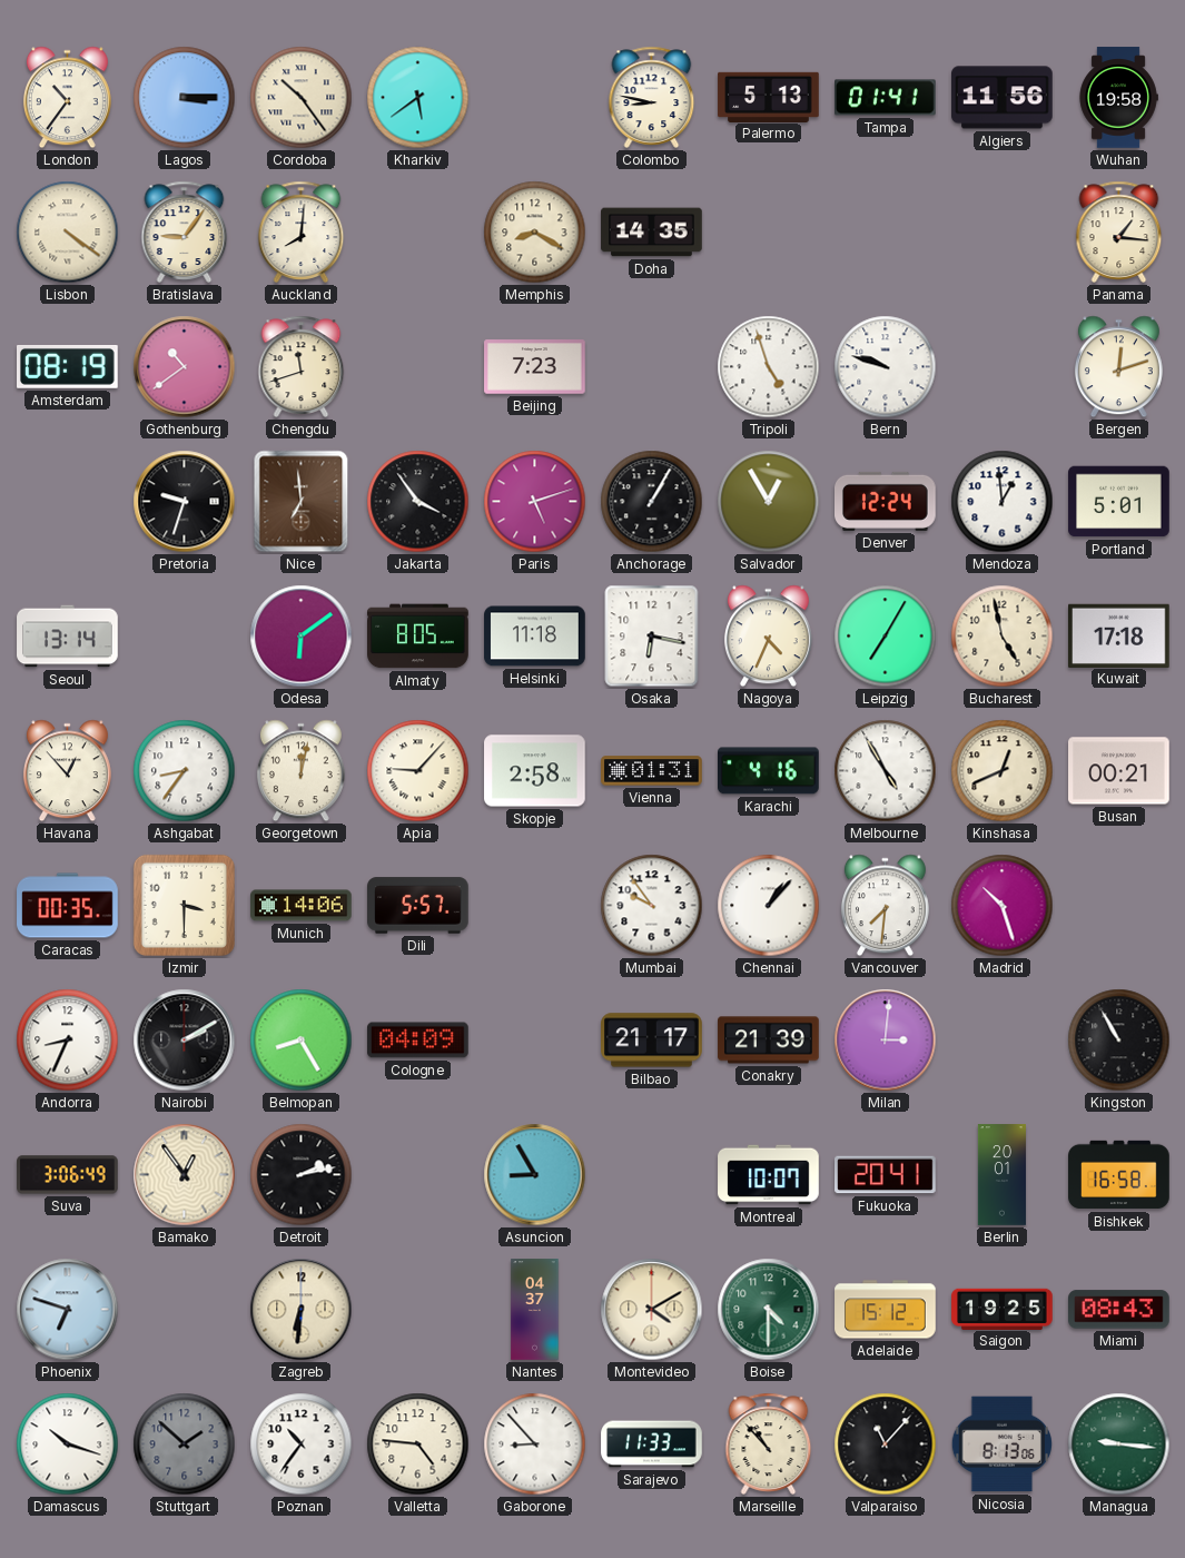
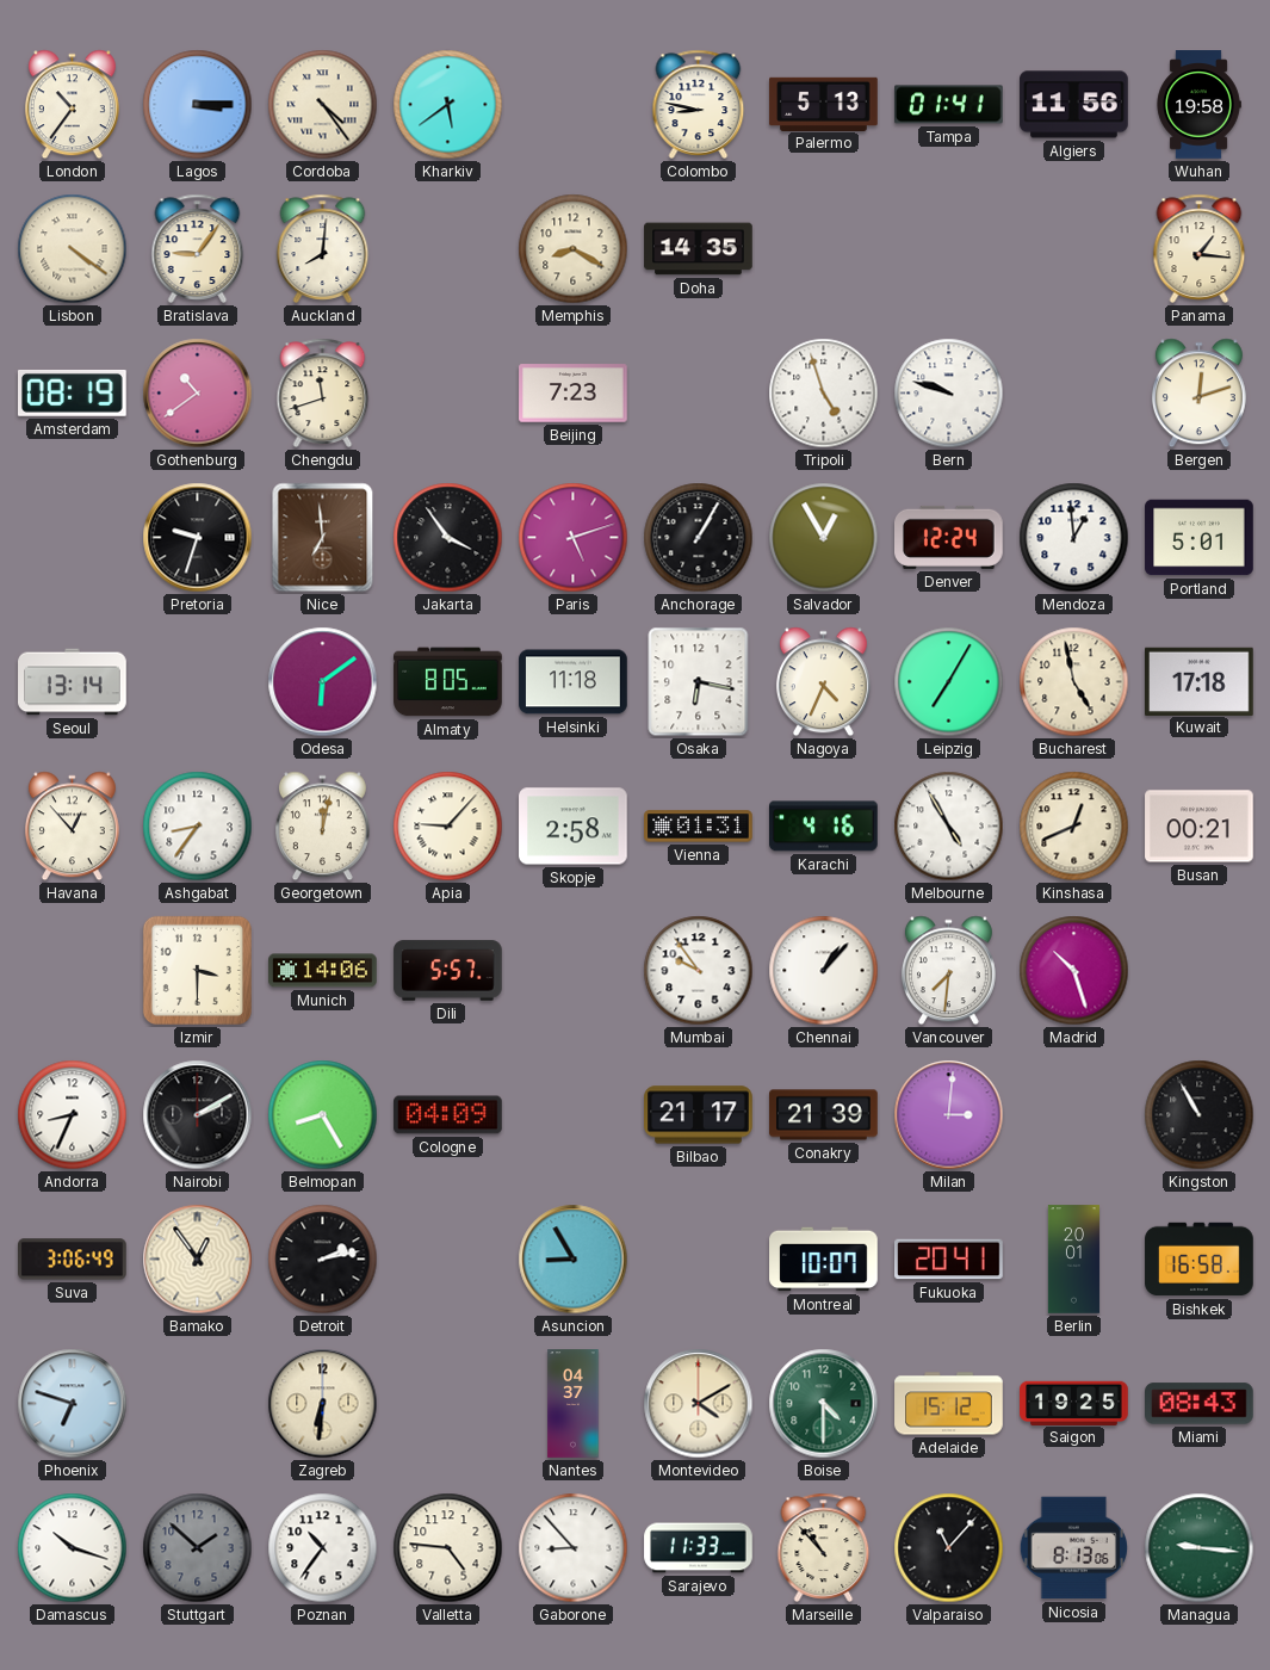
Cordoba: 10:24 -> 4:24 (323, 105)
Caracas: 00:35 -> none (68, 906)
